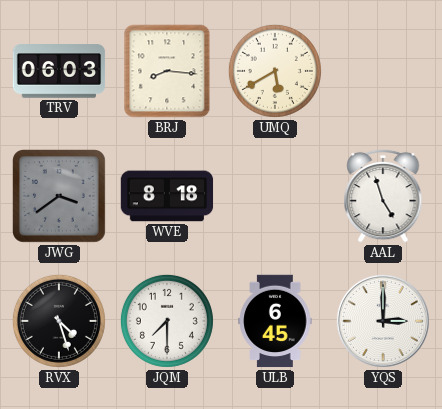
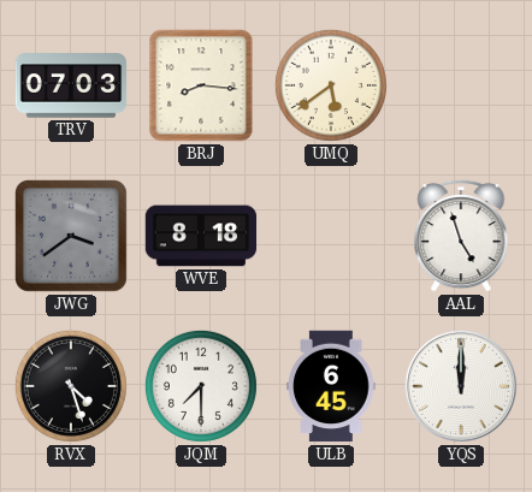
TRV: 06:03 -> 07:03 (71, 85)
UMQ: 5:40 -> 5:39 (331, 85)
YQS: 3:00 -> 12:00 (461, 386)
